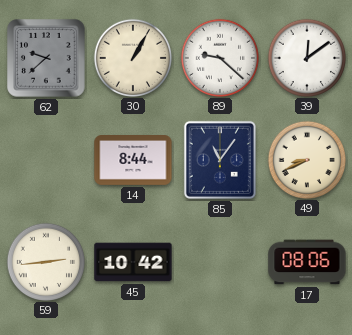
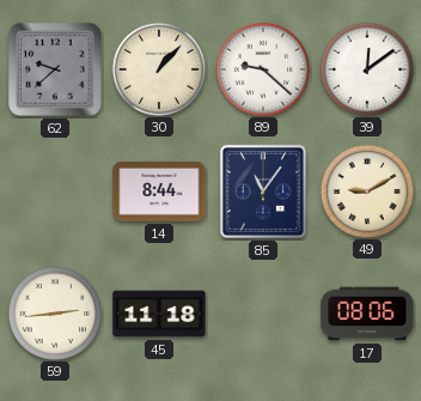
30: 1:05 -> 1:07 (158, 68)
49: 8:41 -> 9:10 (366, 190)
45: 10:42 -> 11:18 (159, 314)
